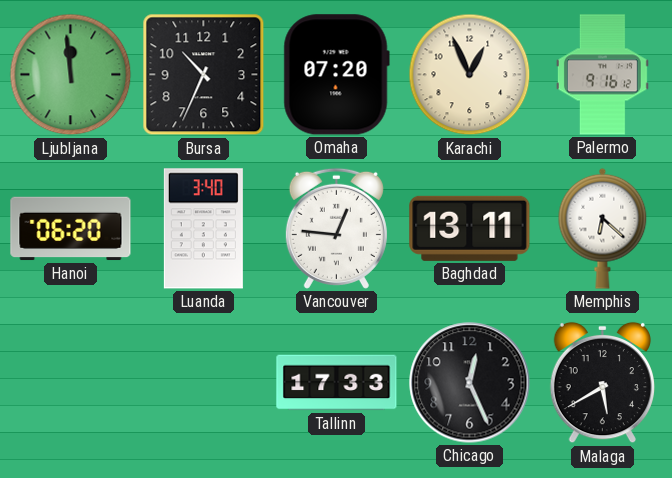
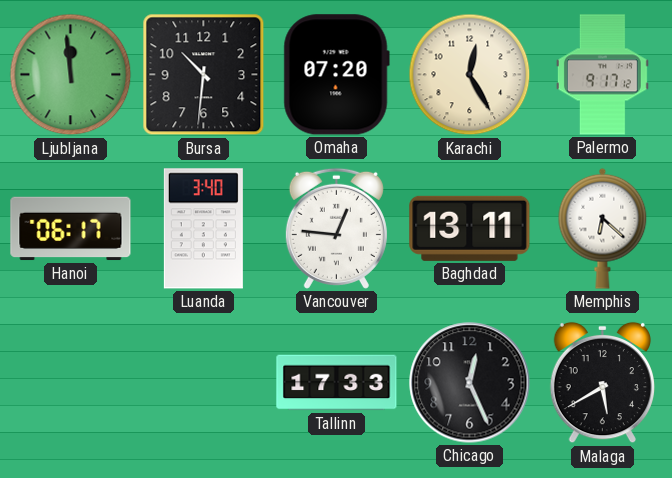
Bursa: 10:34 -> 10:31 (204, 75)
Karachi: 12:56 -> 12:25 (470, 75)
Palermo: 9:16 -> 9:17 (602, 75)
Hanoi: 06:20 -> 06:17 (71, 229)
